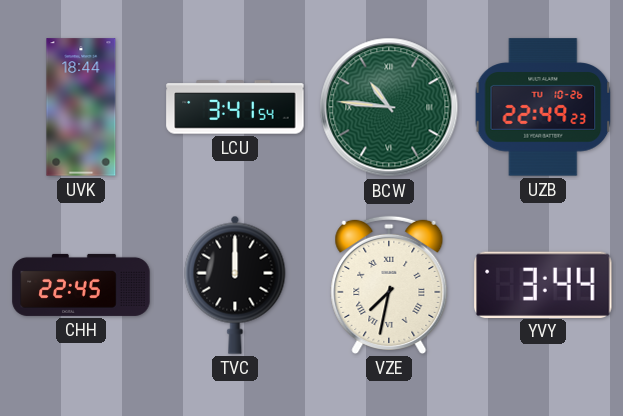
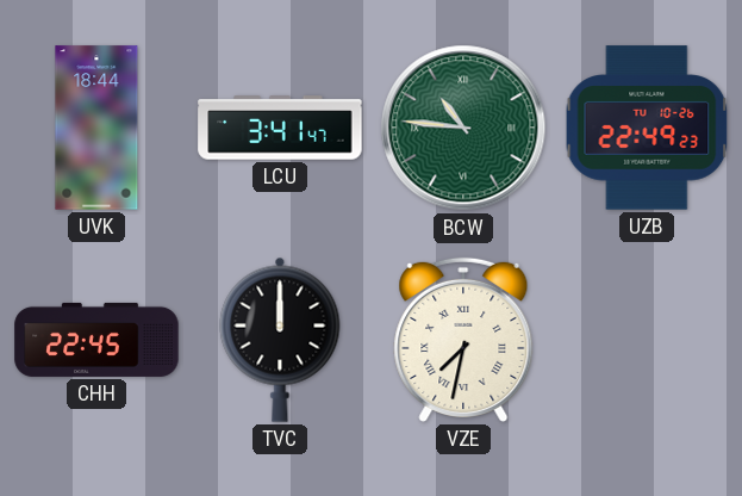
LCU: 3:41:54 -> 3:41:47 (280, 128)
YVY: 3:44 -> none (543, 284)
